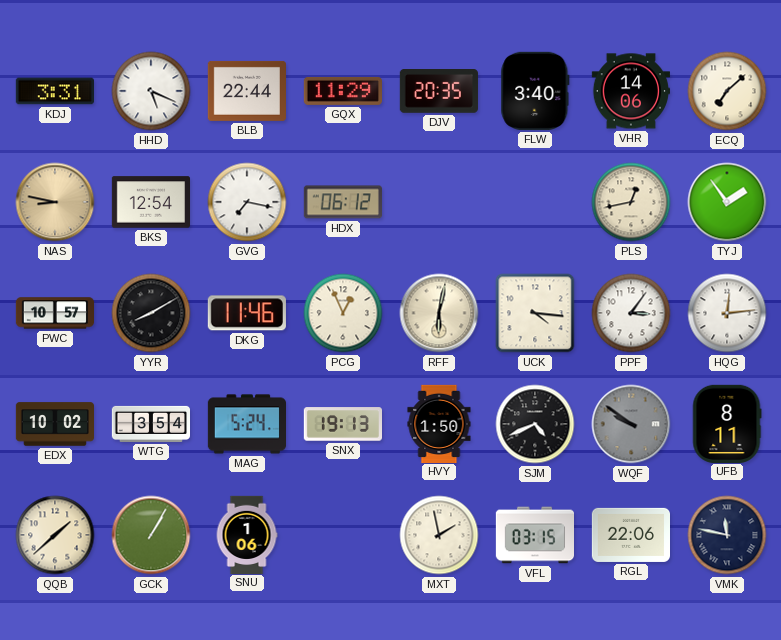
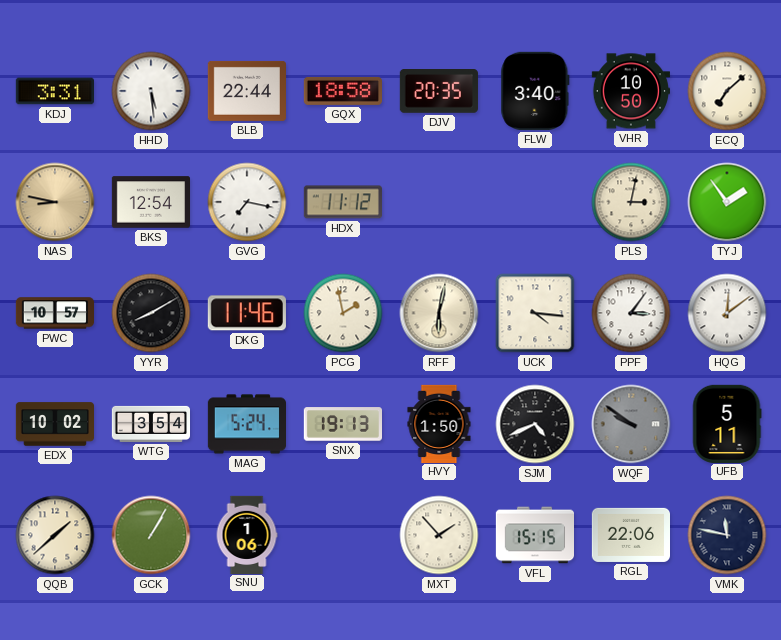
HHD: 5:19 -> 5:29 (151, 91)
GQX: 11:29 -> 18:58 (342, 91)
VHR: 14:06 -> 10:50 (630, 91)
HDX: 06:12 -> 11:12 (343, 202)
PLS: 12:43 -> 3:02 (631, 202)
PCG: 12:56 -> 1:58 (343, 313)
HQG: 12:14 -> 12:09 (727, 313)
UFB: 8:11 -> 5:11 (727, 423)
MXT: 1:58 -> 1:53 (439, 535)
VFL: 03:15 -> 15:15 (534, 535)
